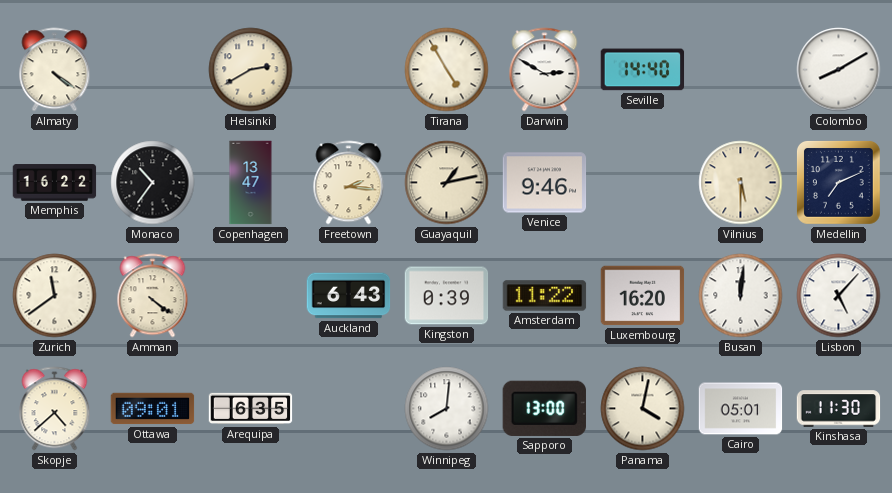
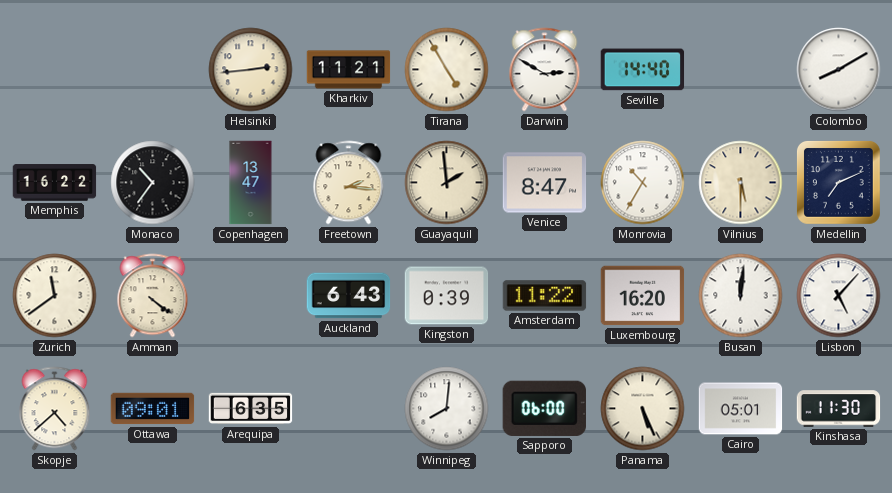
Almaty: 4:21 -> none (55, 70)
Helsinki: 2:40 -> 2:44 (251, 70)
Kharkiv: none -> 11:21 (349, 70)
Guayaquil: 1:13 -> 1:59 (447, 183)
Venice: 9:46 -> 8:47 (545, 183)
Monrovia: none -> 10:35 (643, 183)
Sapporo: 13:00 -> 06:00 (544, 408)
Panama: 4:02 -> 5:26 (643, 409)
